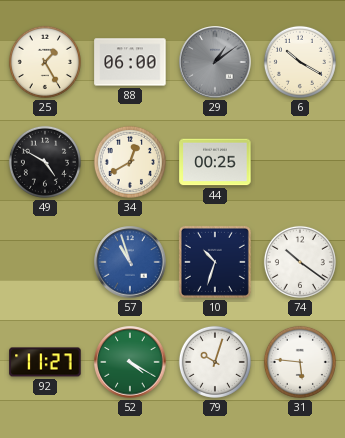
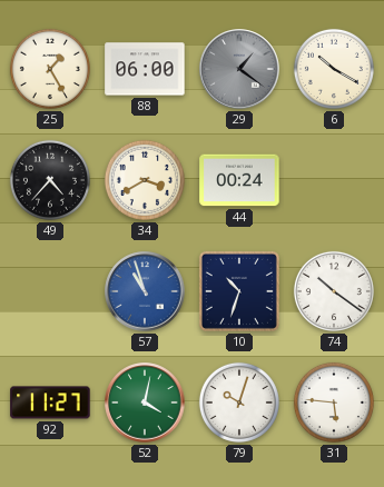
29: 1:09 -> 1:21 (239, 69)
49: 4:50 -> 4:37 (50, 180)
34: 12:40 -> 3:40 (145, 180)
44: 00:25 -> 00:24 (239, 180)
52: 4:20 -> 4:02 (145, 402)
